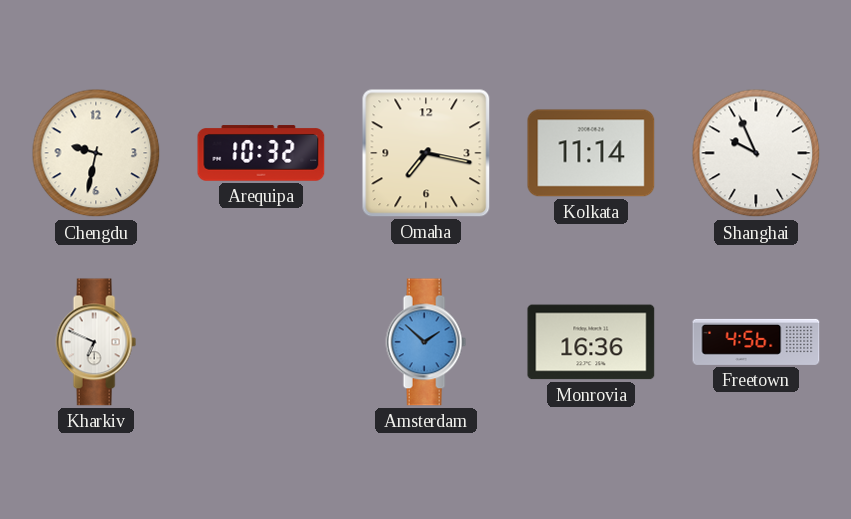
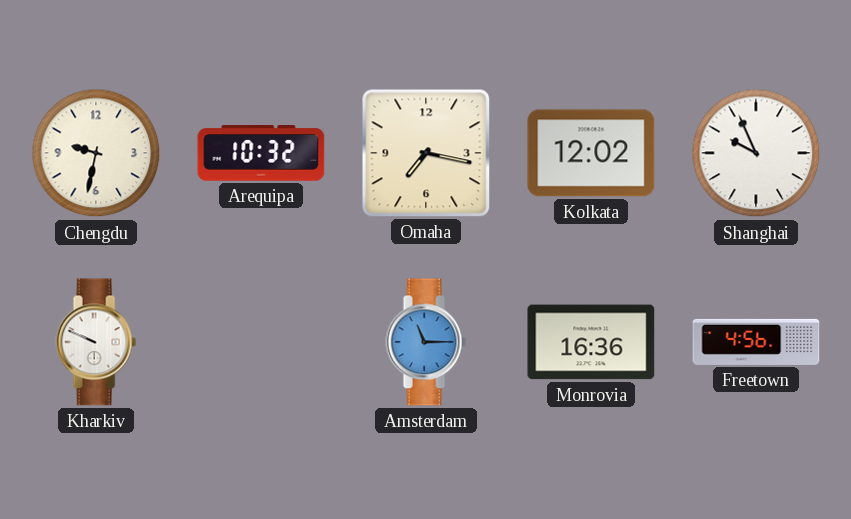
Kolkata: 11:14 -> 12:02 (591, 153)
Kharkiv: 6:49 -> 9:49 (96, 342)
Amsterdam: 1:52 -> 11:15 (426, 342)
